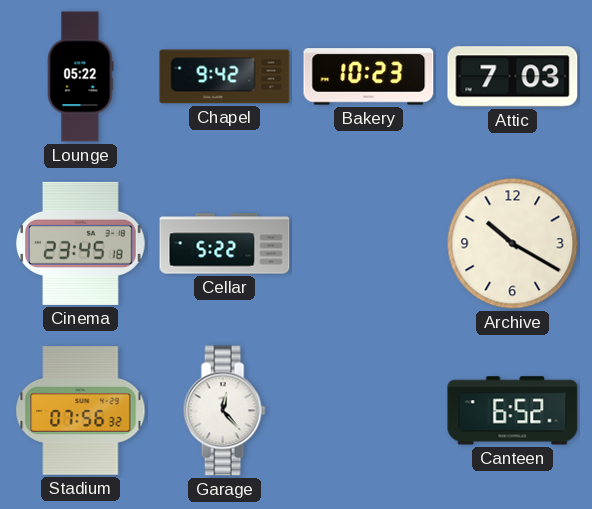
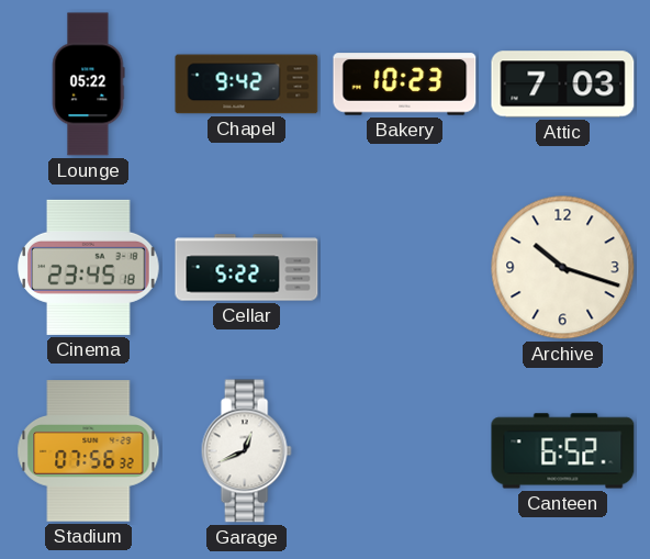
Archive: 10:20 -> 10:18 (563, 268)
Garage: 12:23 -> 12:41 (246, 451)
